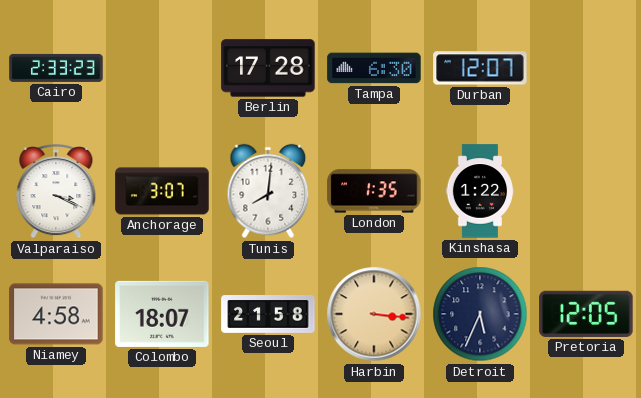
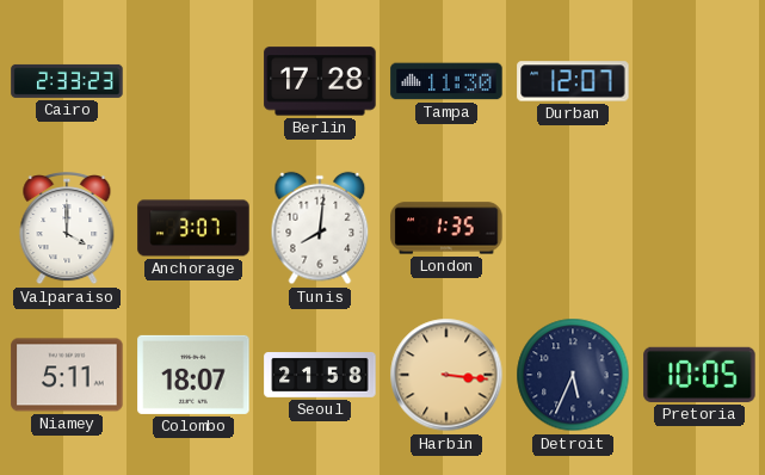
Tampa: 6:30 -> 11:30 (446, 81)
Valparaiso: 3:19 -> 4:00 (67, 229)
Kinshasa: 1:22 -> none (480, 191)
Niamey: 4:58 -> 5:11 (67, 375)
Pretoria: 12:05 -> 10:05 (699, 375)
